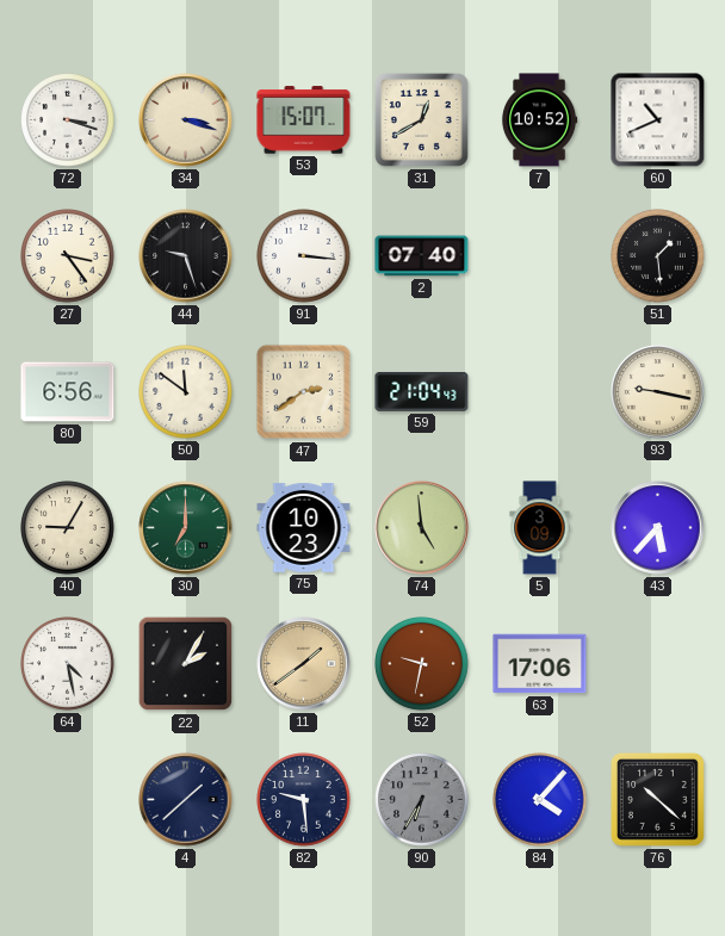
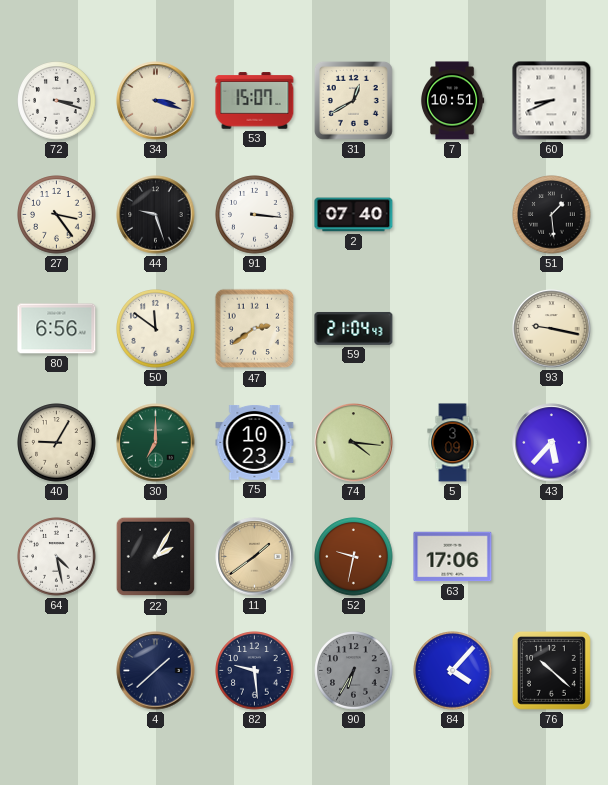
7: 10:52 -> 10:51 (452, 101)
60: 10:41 -> 8:41 (552, 101)
74: 4:59 -> 4:16 (354, 443)
